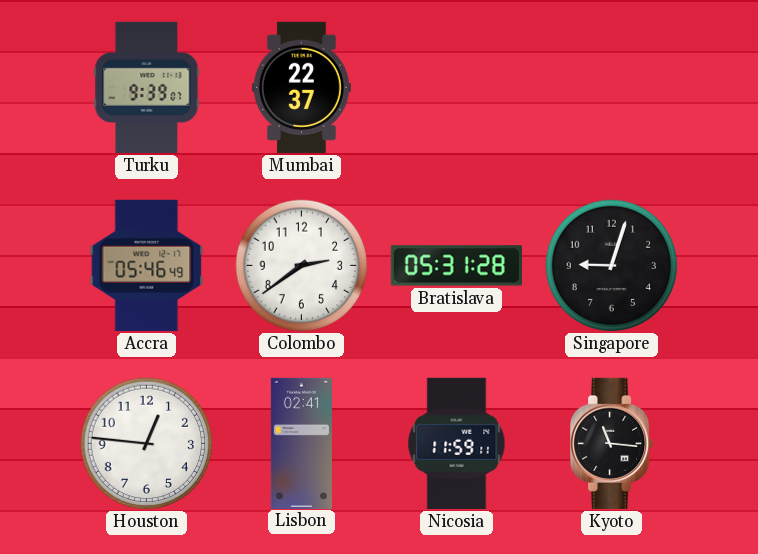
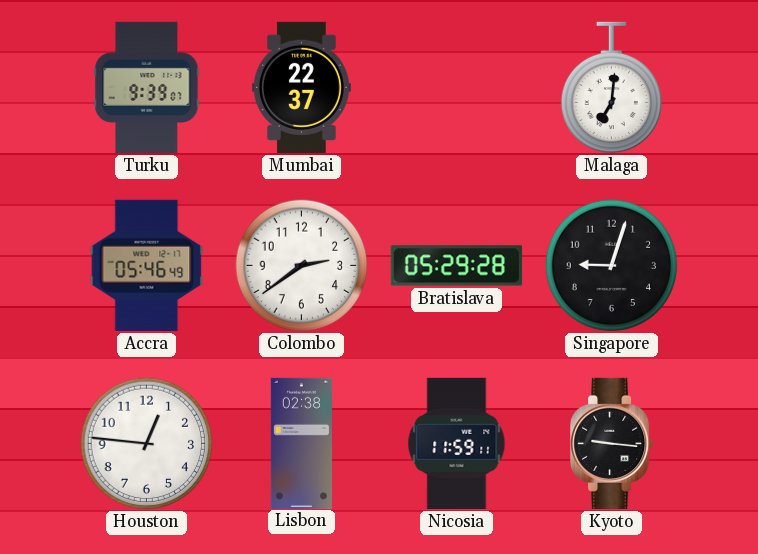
Malaga: none -> 7:01 (611, 88)
Bratislava: 05:31 -> 05:29 (456, 266)
Lisbon: 02:41 -> 02:38 (301, 443)
Kyoto: 11:16 -> 9:16 (612, 443)
